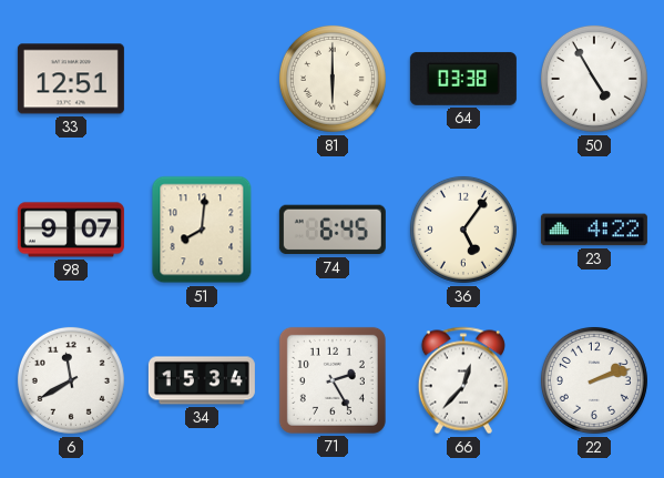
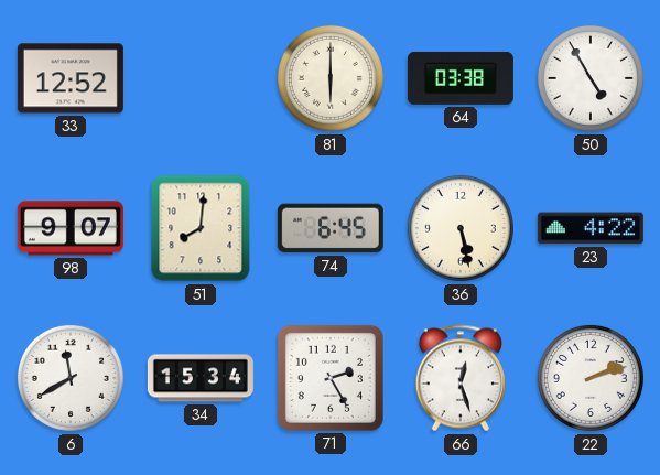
33: 12:51 -> 12:52 (71, 78)
36: 5:06 -> 5:28 (461, 228)
66: 12:37 -> 12:27 (461, 378)
